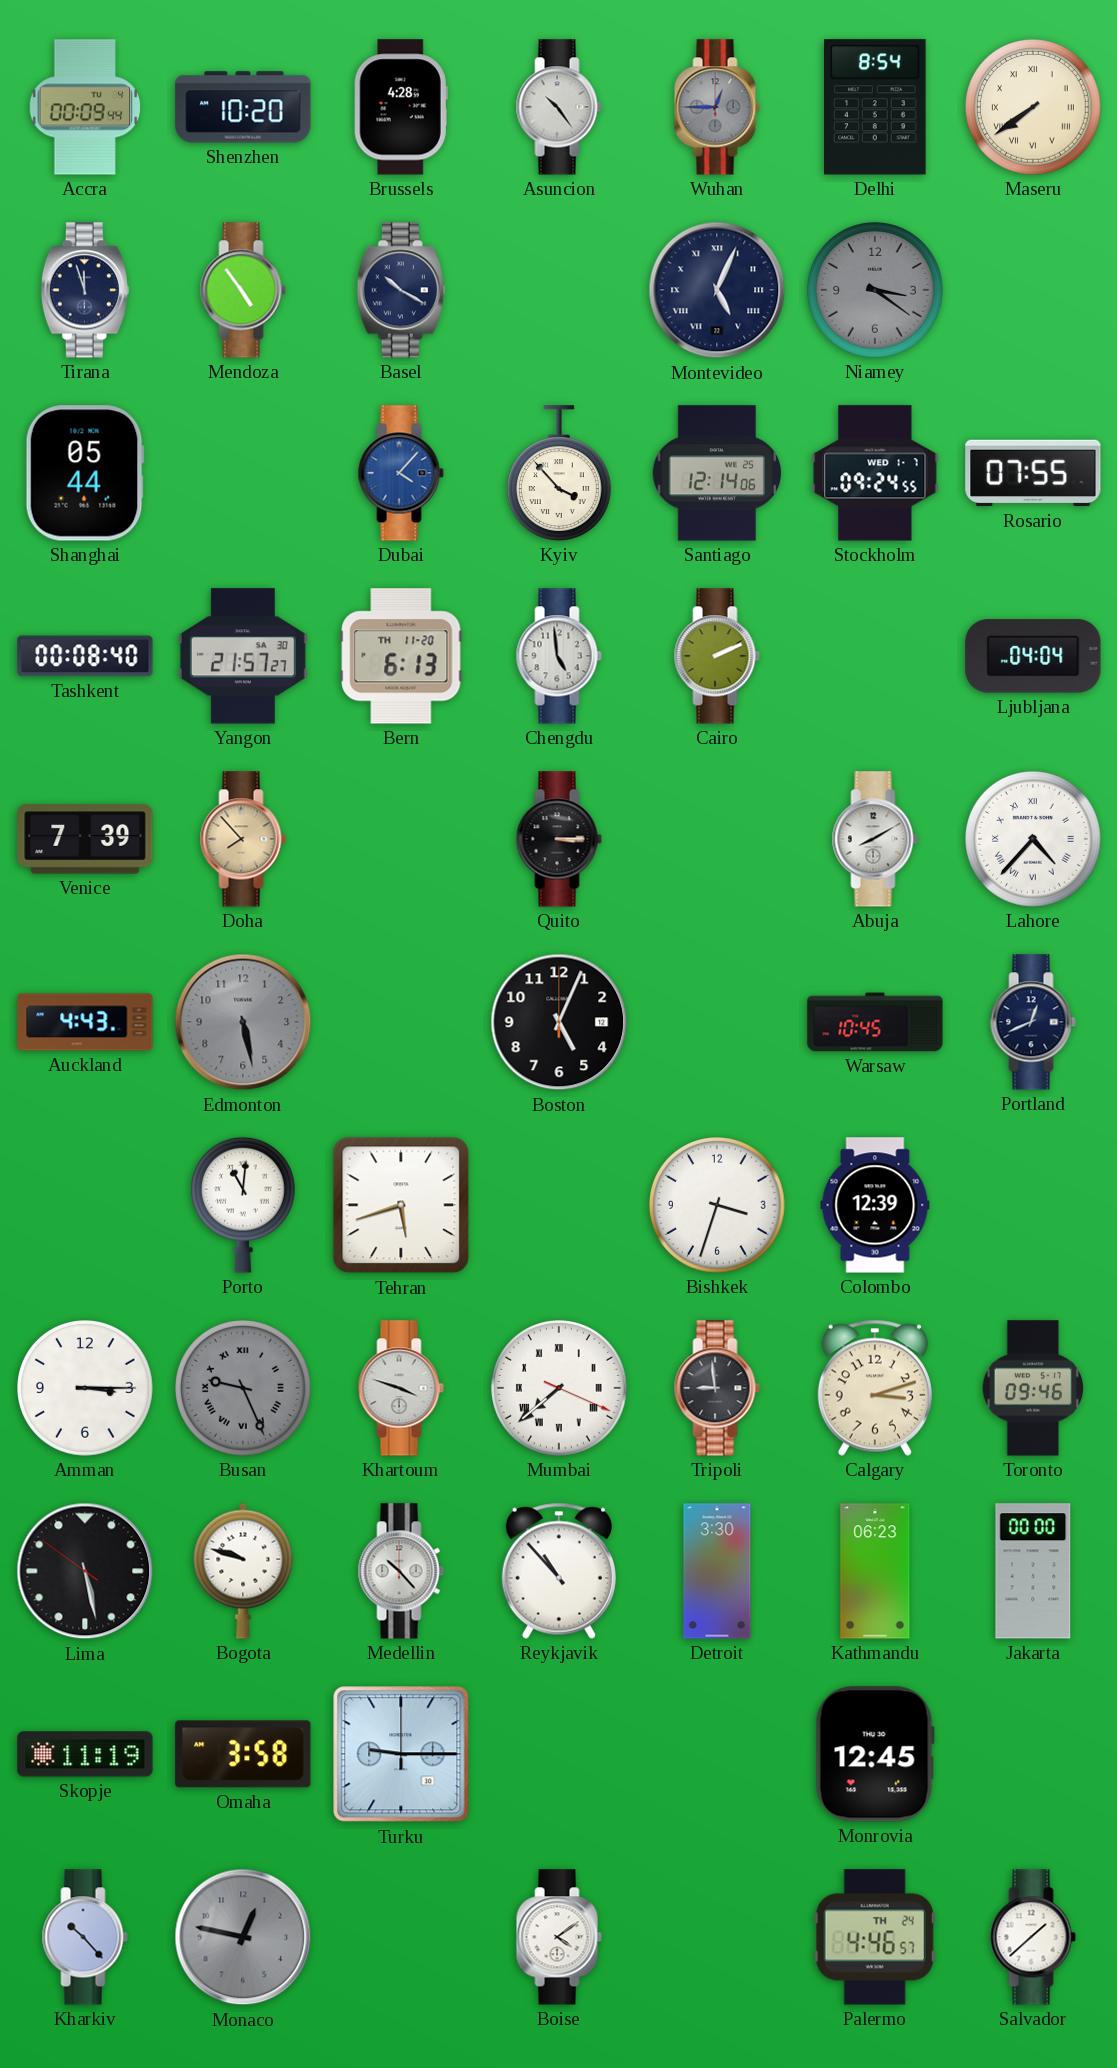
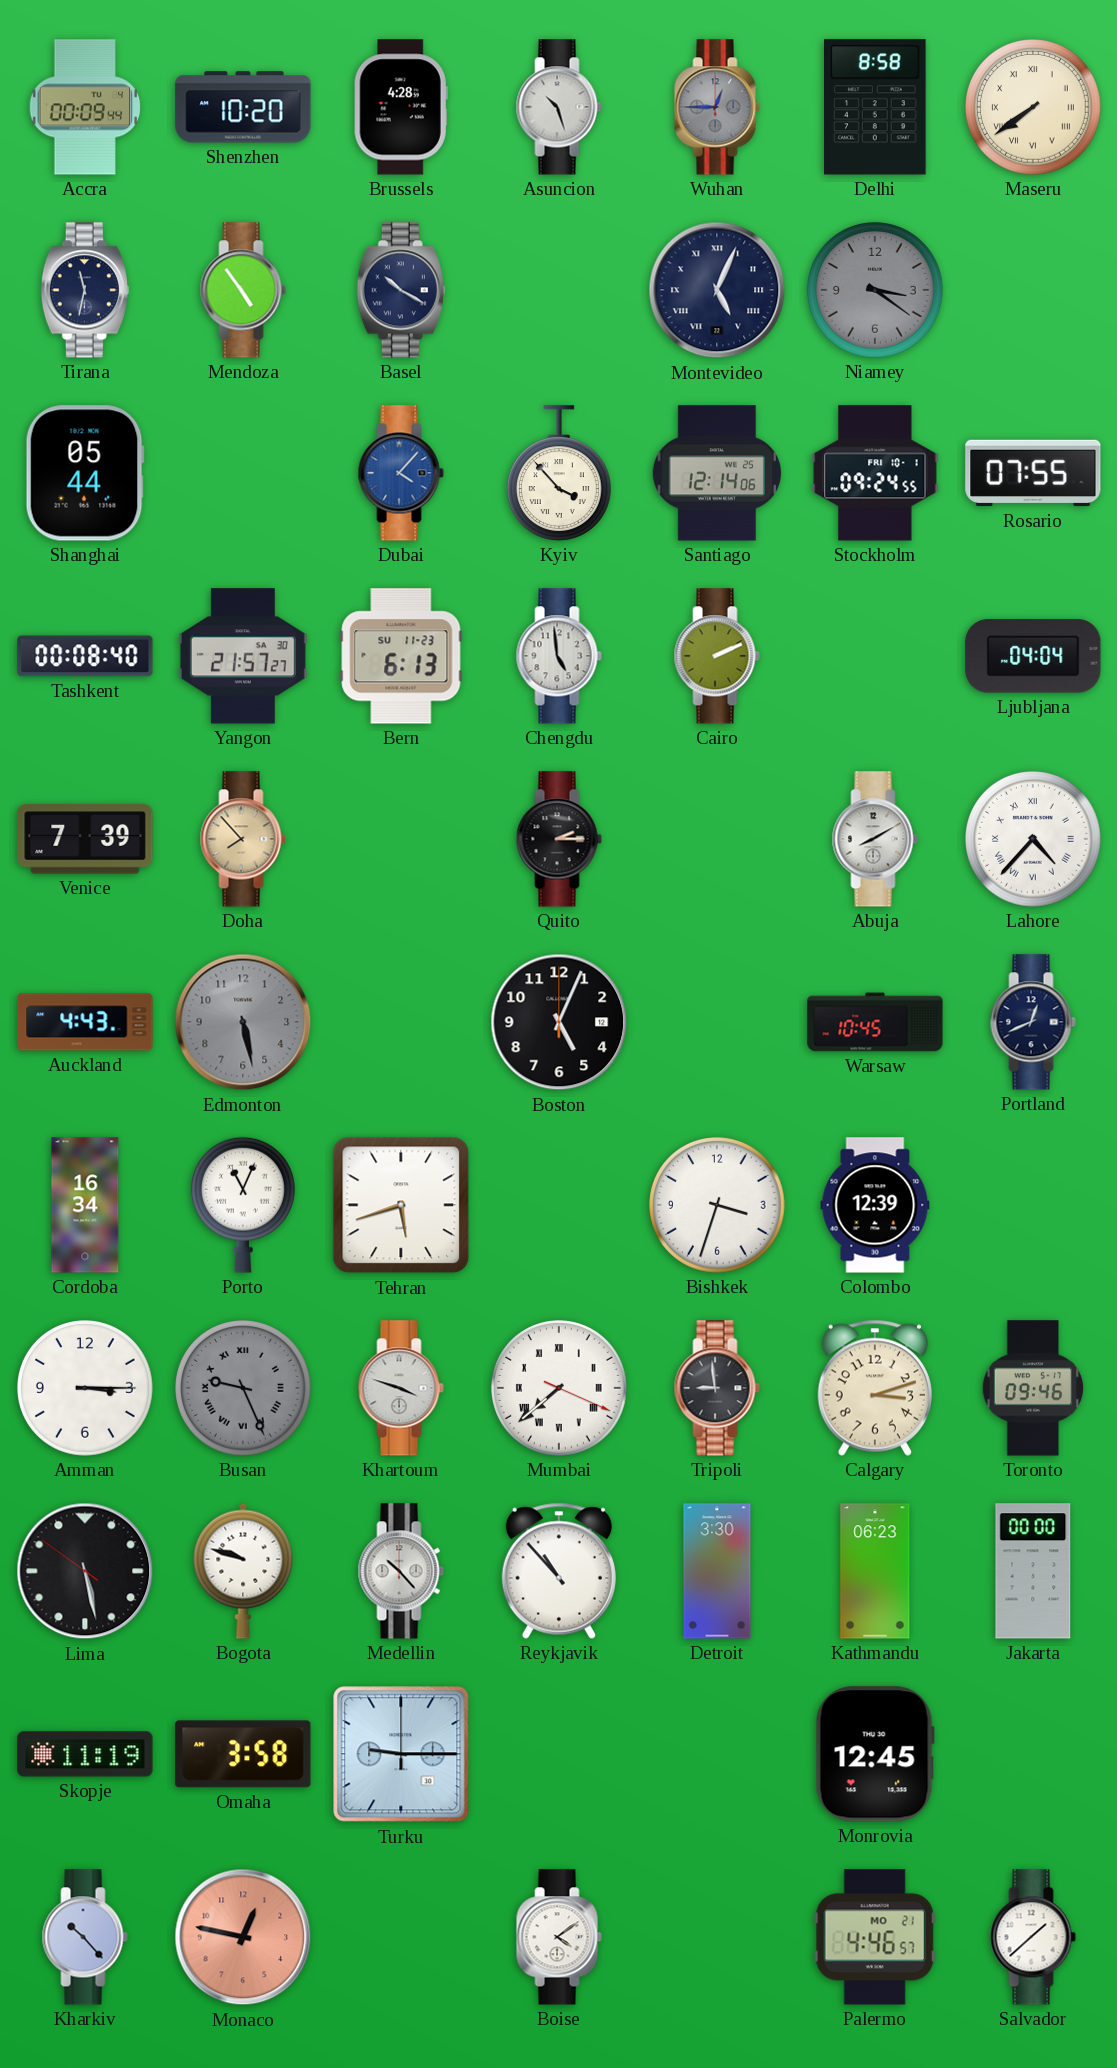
Asuncion: 10:24 -> 10:27 (559, 107)
Delhi: 8:54 -> 8:58 (875, 107)
Tirana: 11:57 -> 11:32 (85, 290)
Stockholm date: WED 1-7 -> FRI 10-1 (875, 473)
Bern date: TH 11-20 -> SU 11-23 (401, 656)
Quito: 3:15 -> 2:15 (559, 839)
Cordoba: none -> 16:34 (85, 1205)
Porto: 11:01 -> 11:04 (243, 1205)
Monaco dial: grey -> salmon (243, 1937)
Palermo date: TH 24 -> MO 21 (875, 1937)
